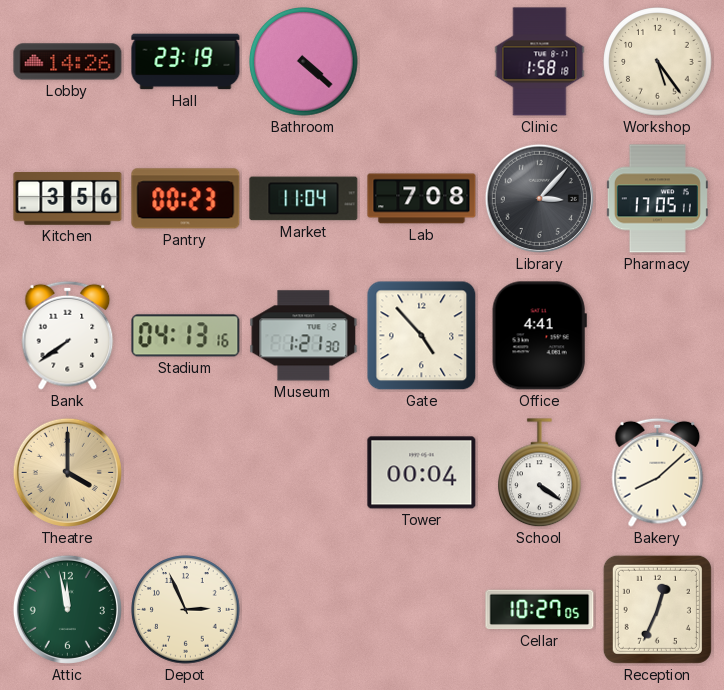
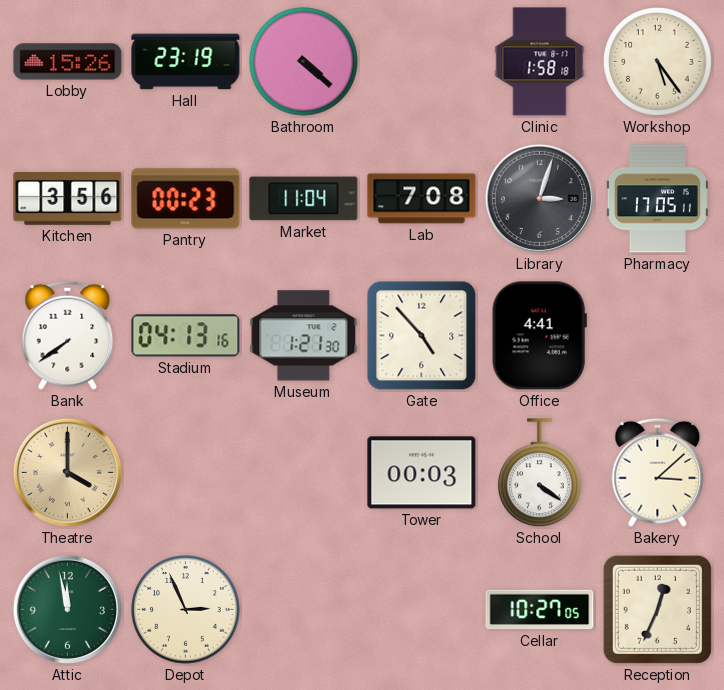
Lobby: 14:26 -> 15:26 (68, 62)
Library: 3:07 -> 3:03 (539, 198)
Tower: 00:04 -> 00:03 (422, 473)
Bakery: 8:08 -> 3:08 (658, 472)
